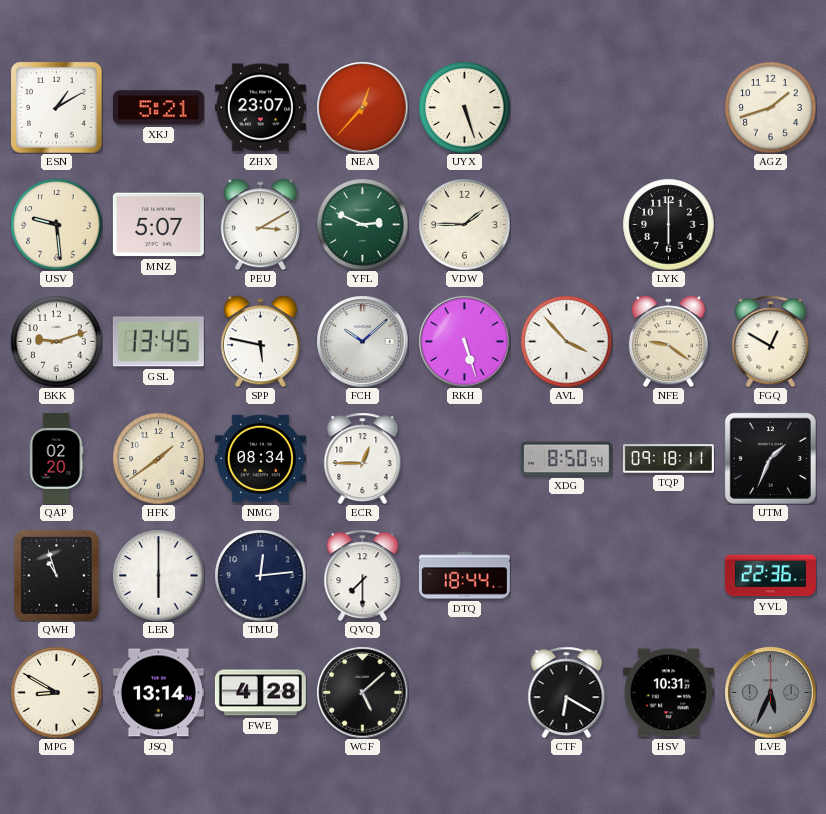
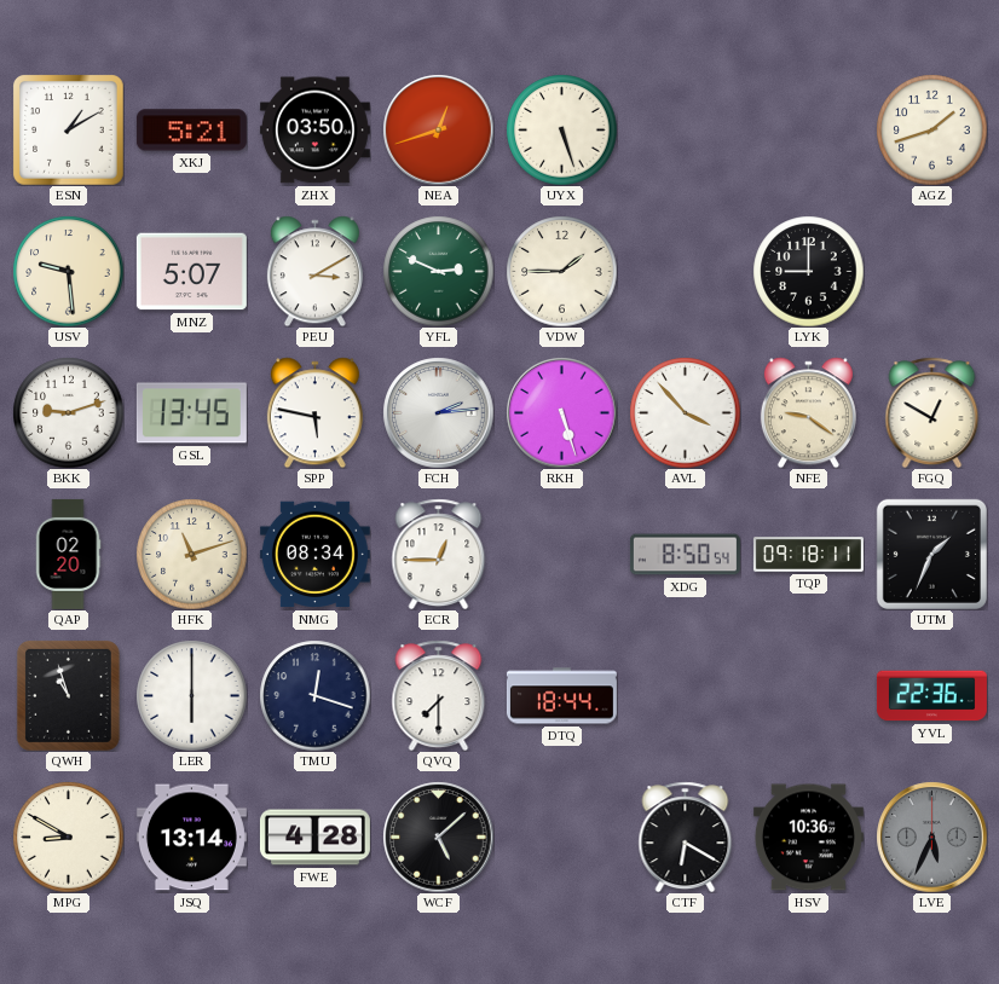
ZHX: 23:07 -> 03:50 (314, 131)
NEA: 12:37 -> 12:42 (438, 129)
LYK: 6:00 -> 9:00 (808, 271)
FCH: 10:08 -> 2:14 (438, 412)
HFK: 1:39 -> 11:12 (191, 554)
TMU: 12:14 -> 12:18 (314, 695)
HSV: 10:31 -> 10:36 (808, 838)
